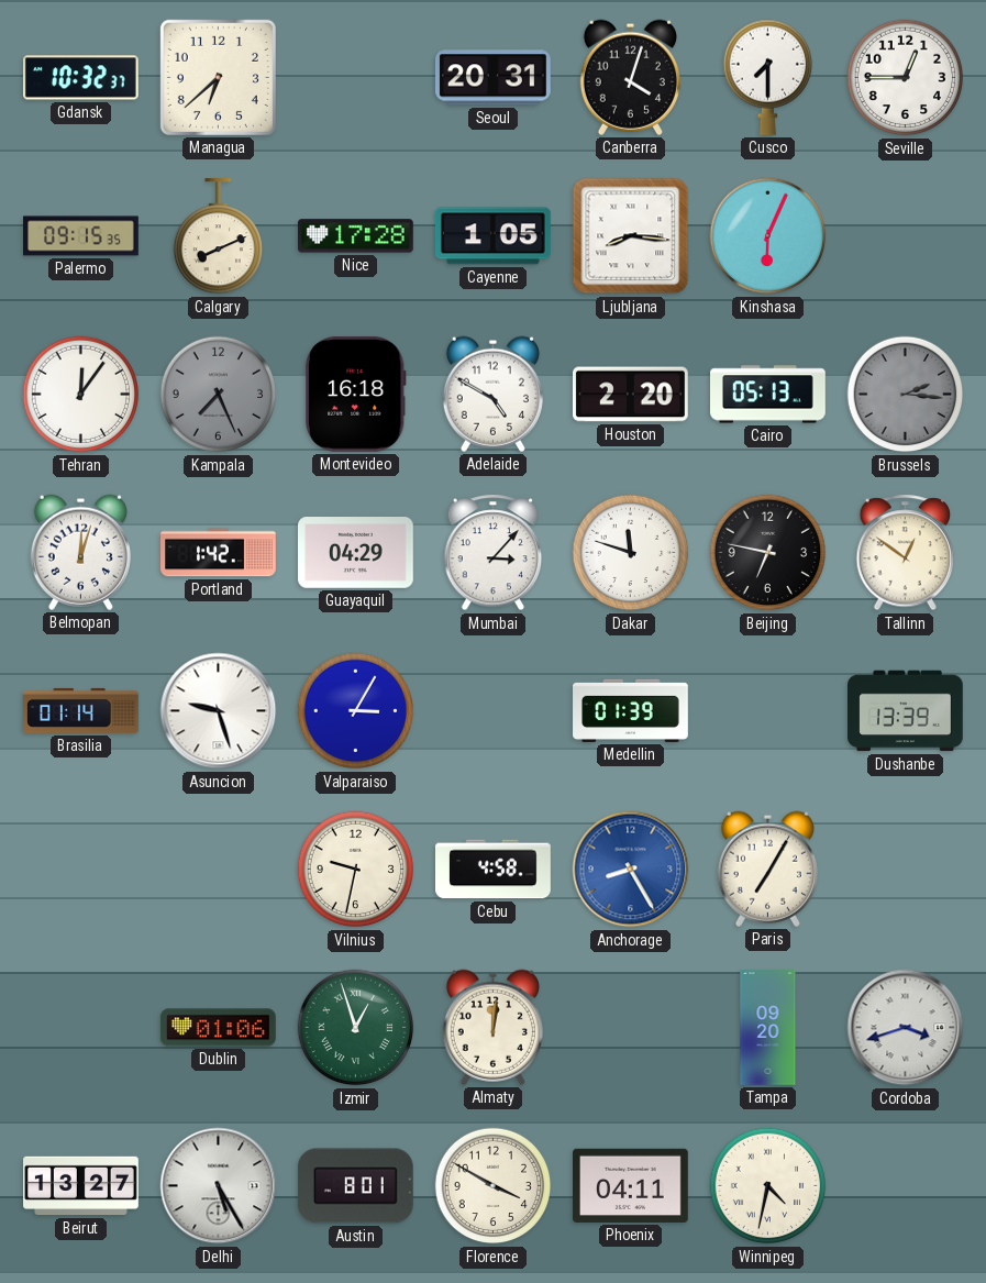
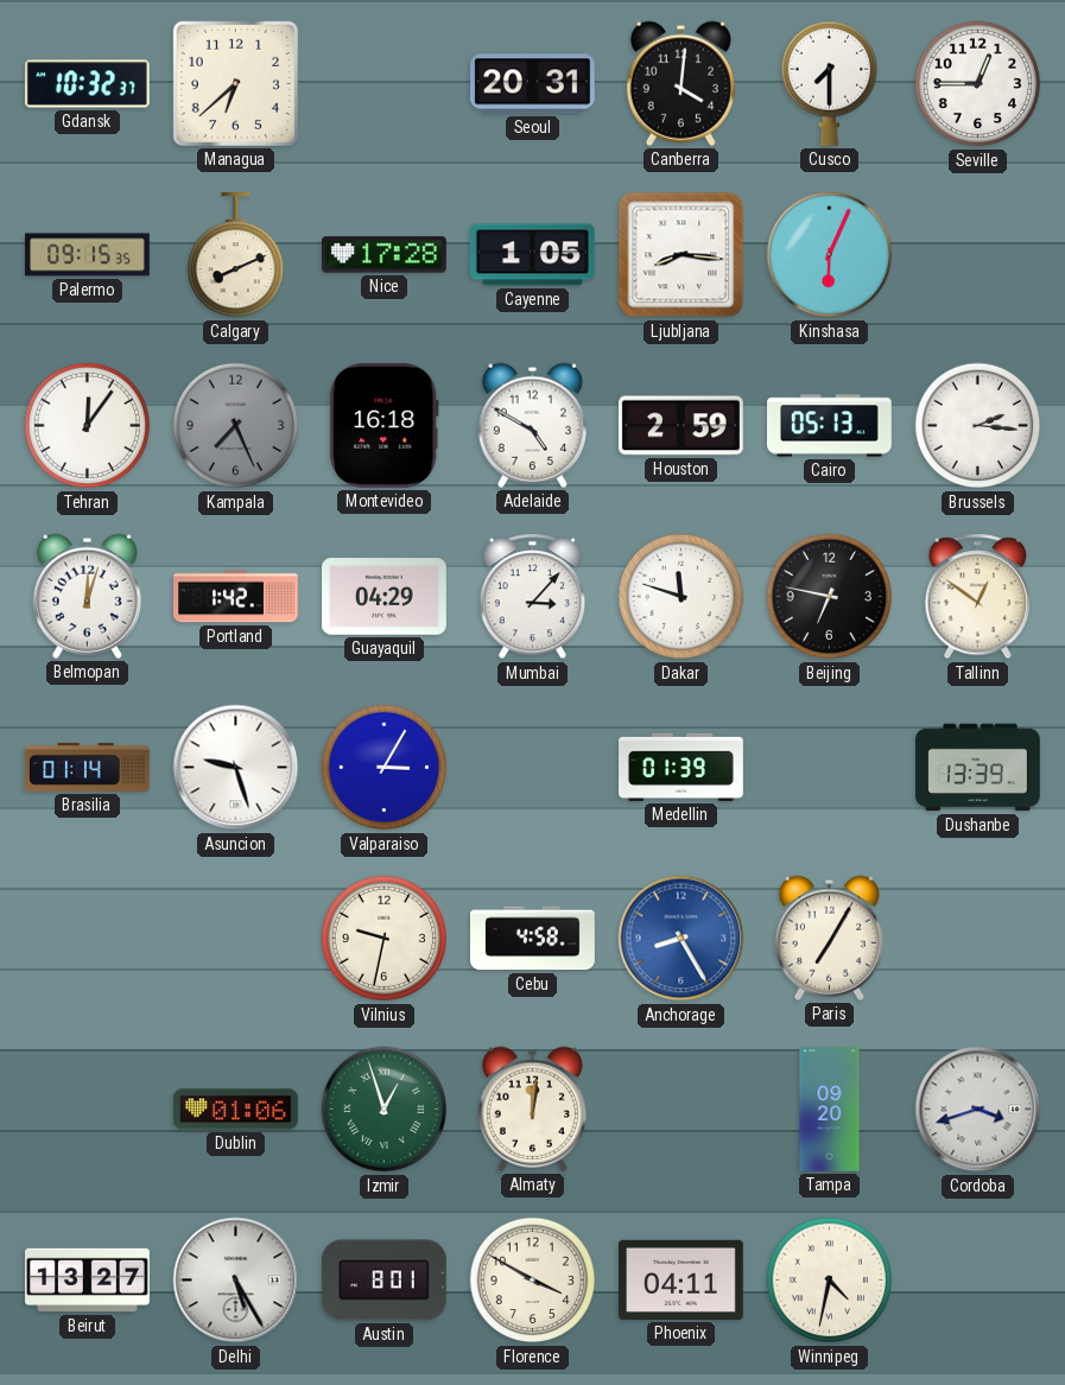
Canberra: 4:03 -> 4:01 (680, 83)
Houston: 2:20 -> 2:59 (682, 426)
Brussels dial: grey -> white (978, 426)
